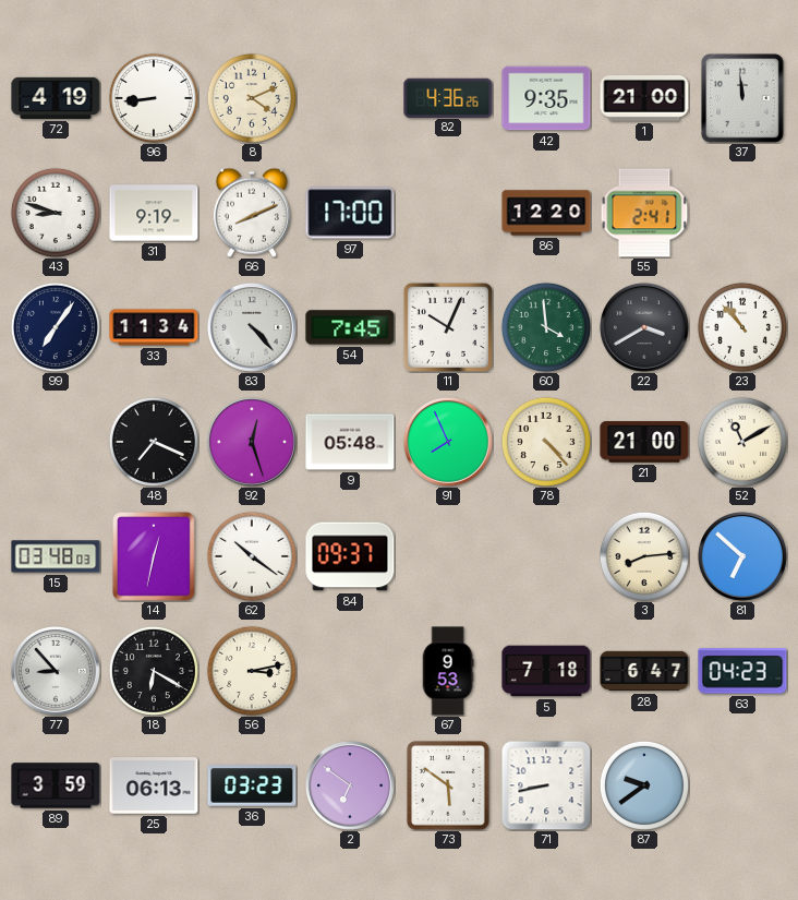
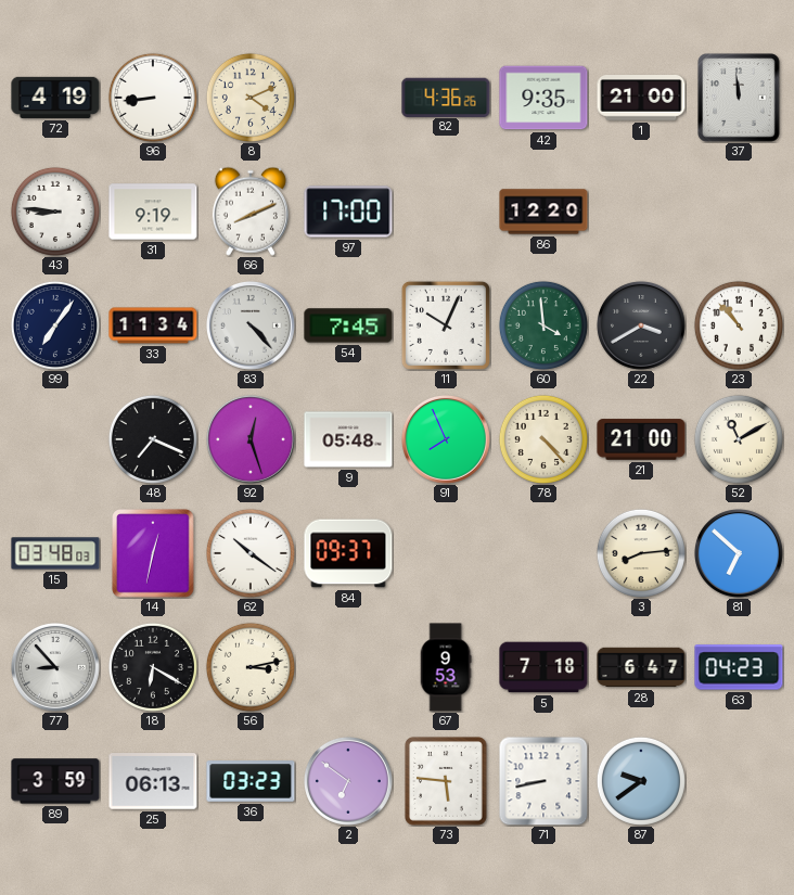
43: 8:48 -> 8:46 (55, 212)
55: 2:41 -> none (644, 213)
73: 5:51 -> 5:46 (446, 781)
